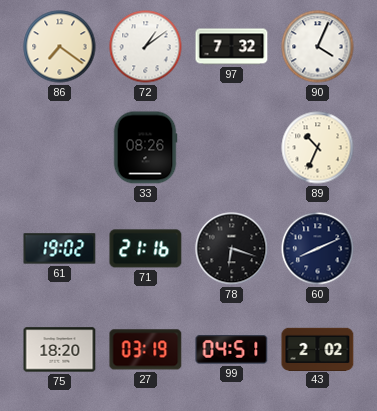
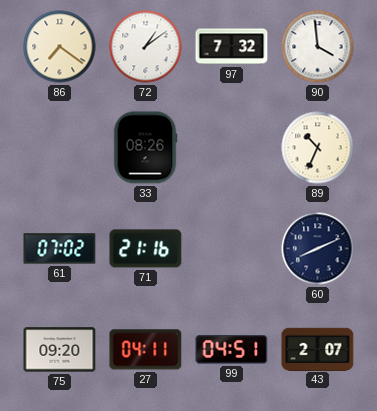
90: 4:04 -> 3:59 (318, 47)
61: 19:02 -> 07:02 (60, 249)
78: 6:18 -> none (232, 249)
75: 18:20 -> 09:20 (60, 350)
27: 03:19 -> 04:11 (146, 350)
43: 2:02 -> 2:07 (318, 349)
